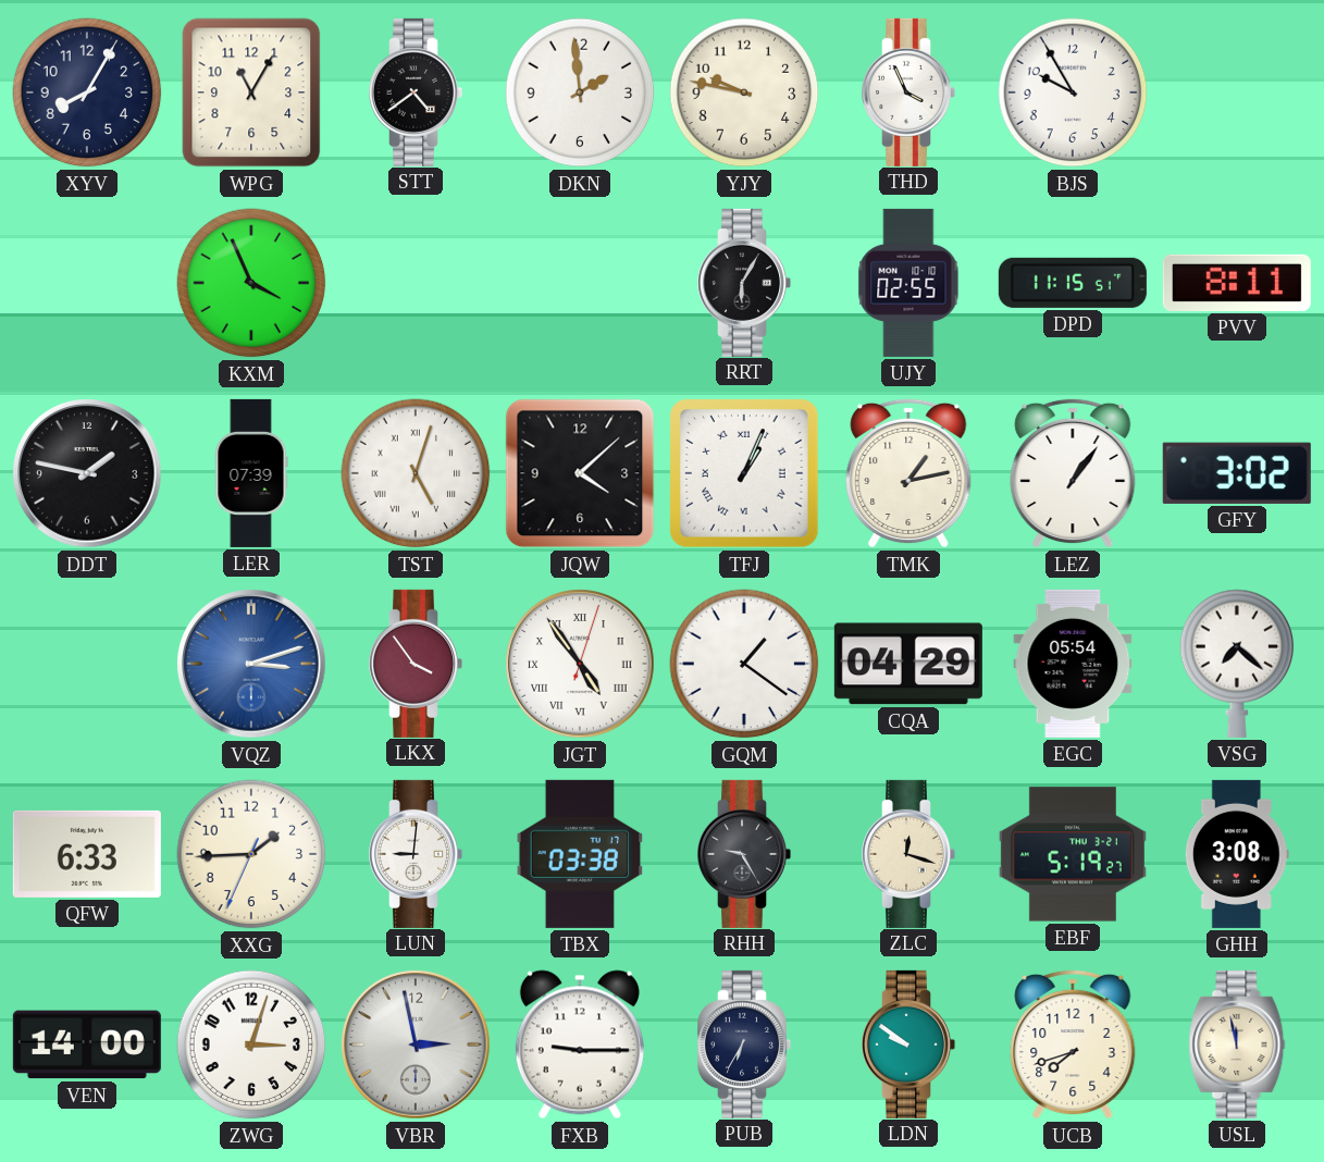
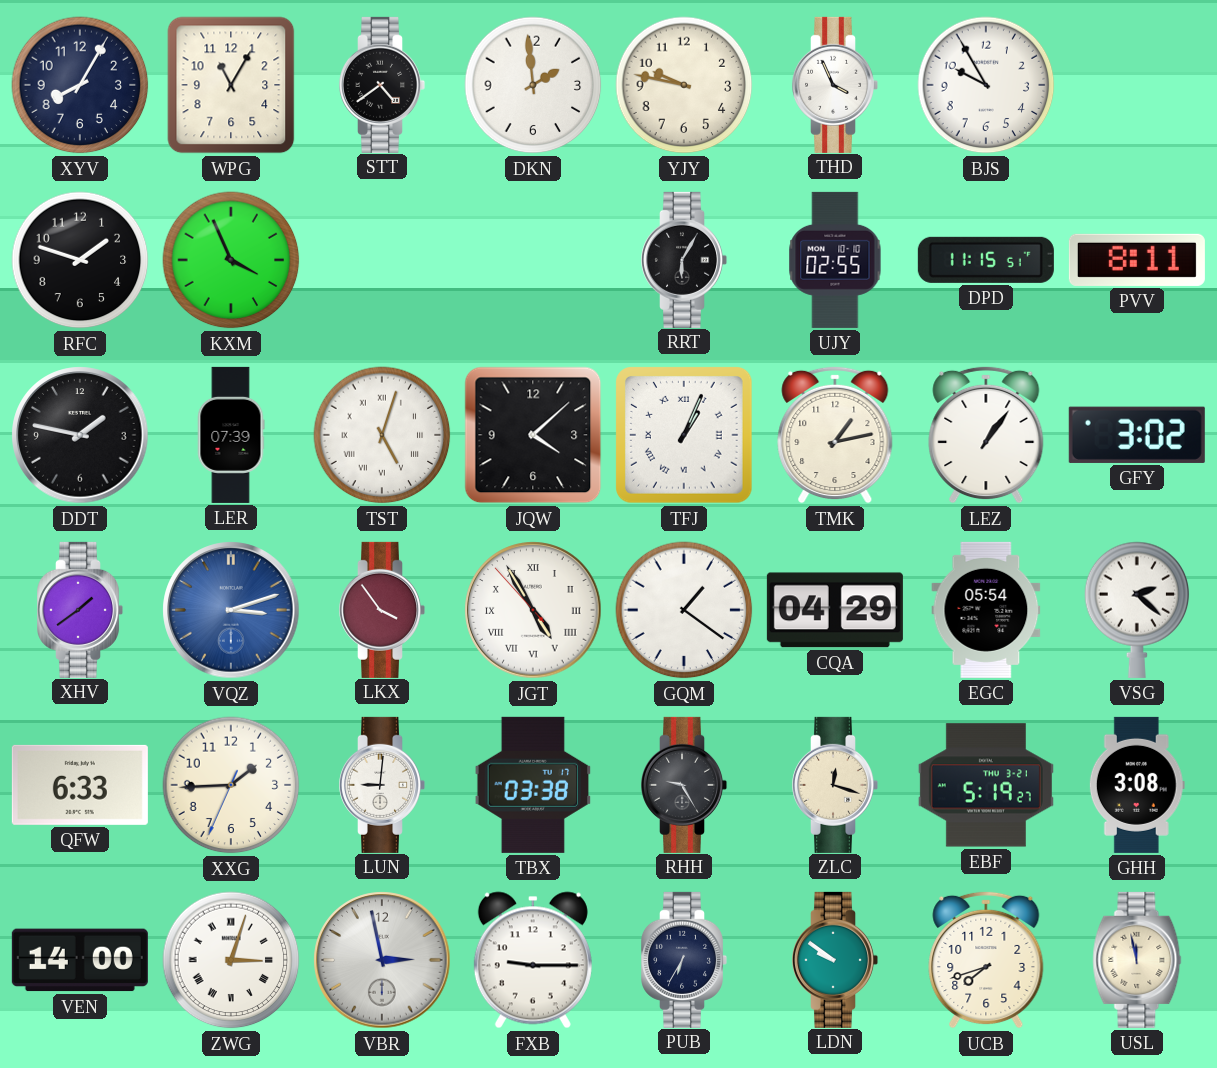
RFC: none -> 1:48 (80, 260)
XHV: none -> 1:39 (81, 610)
JGT: 4:54:03 -> 4:54:53 (533, 610)
VSG: 7:22 -> 2:22 (1137, 610)
ZWG numerals: Arabic -> Roman (231, 960)
